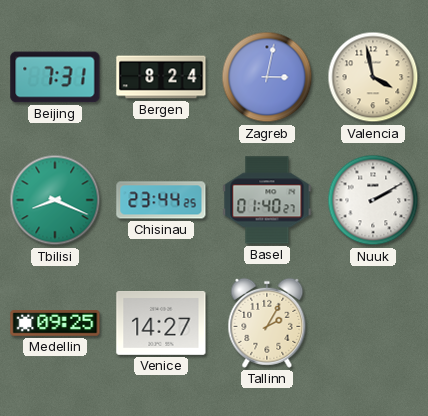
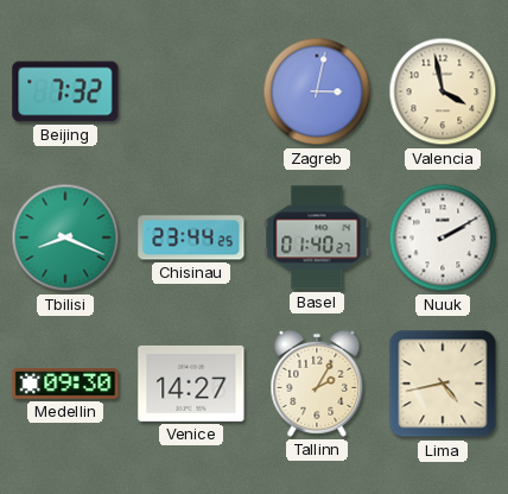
Beijing: 7:31 -> 7:32 (65, 91)
Bergen: 8:24 -> none (161, 77)
Medellin: 09:25 -> 09:30 (65, 385)
Lima: none -> 4:43 (443, 384)
